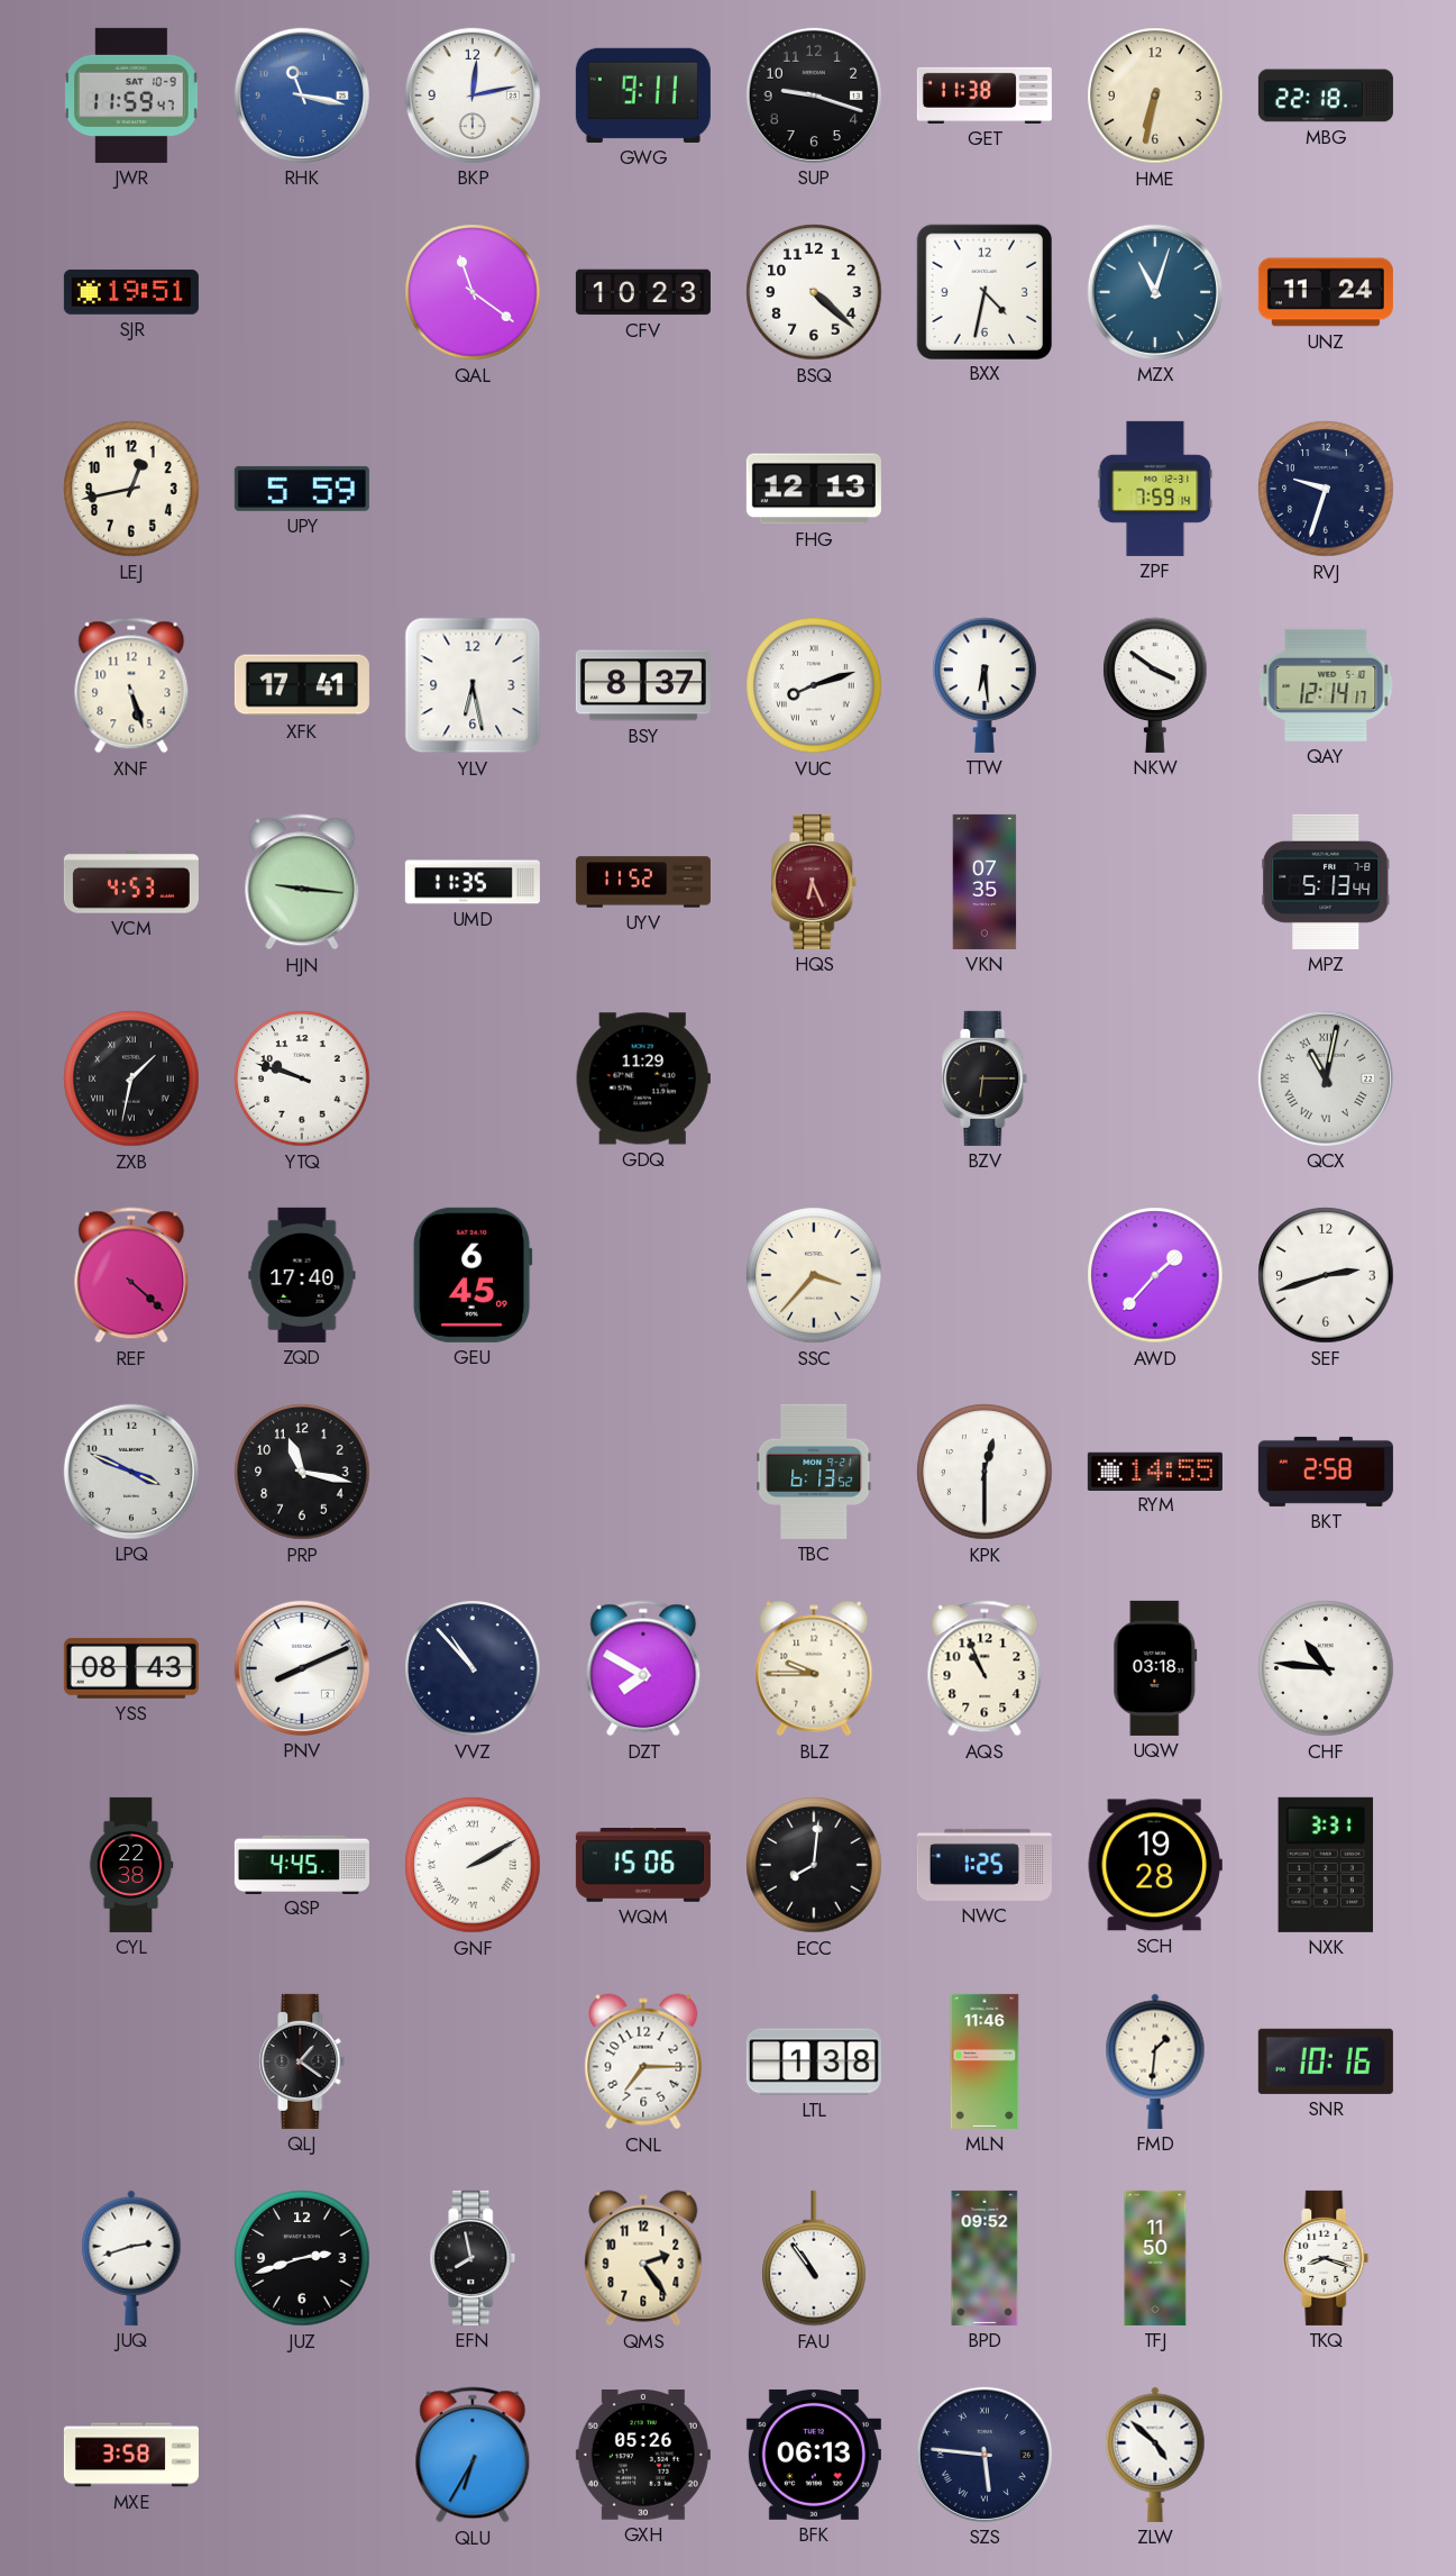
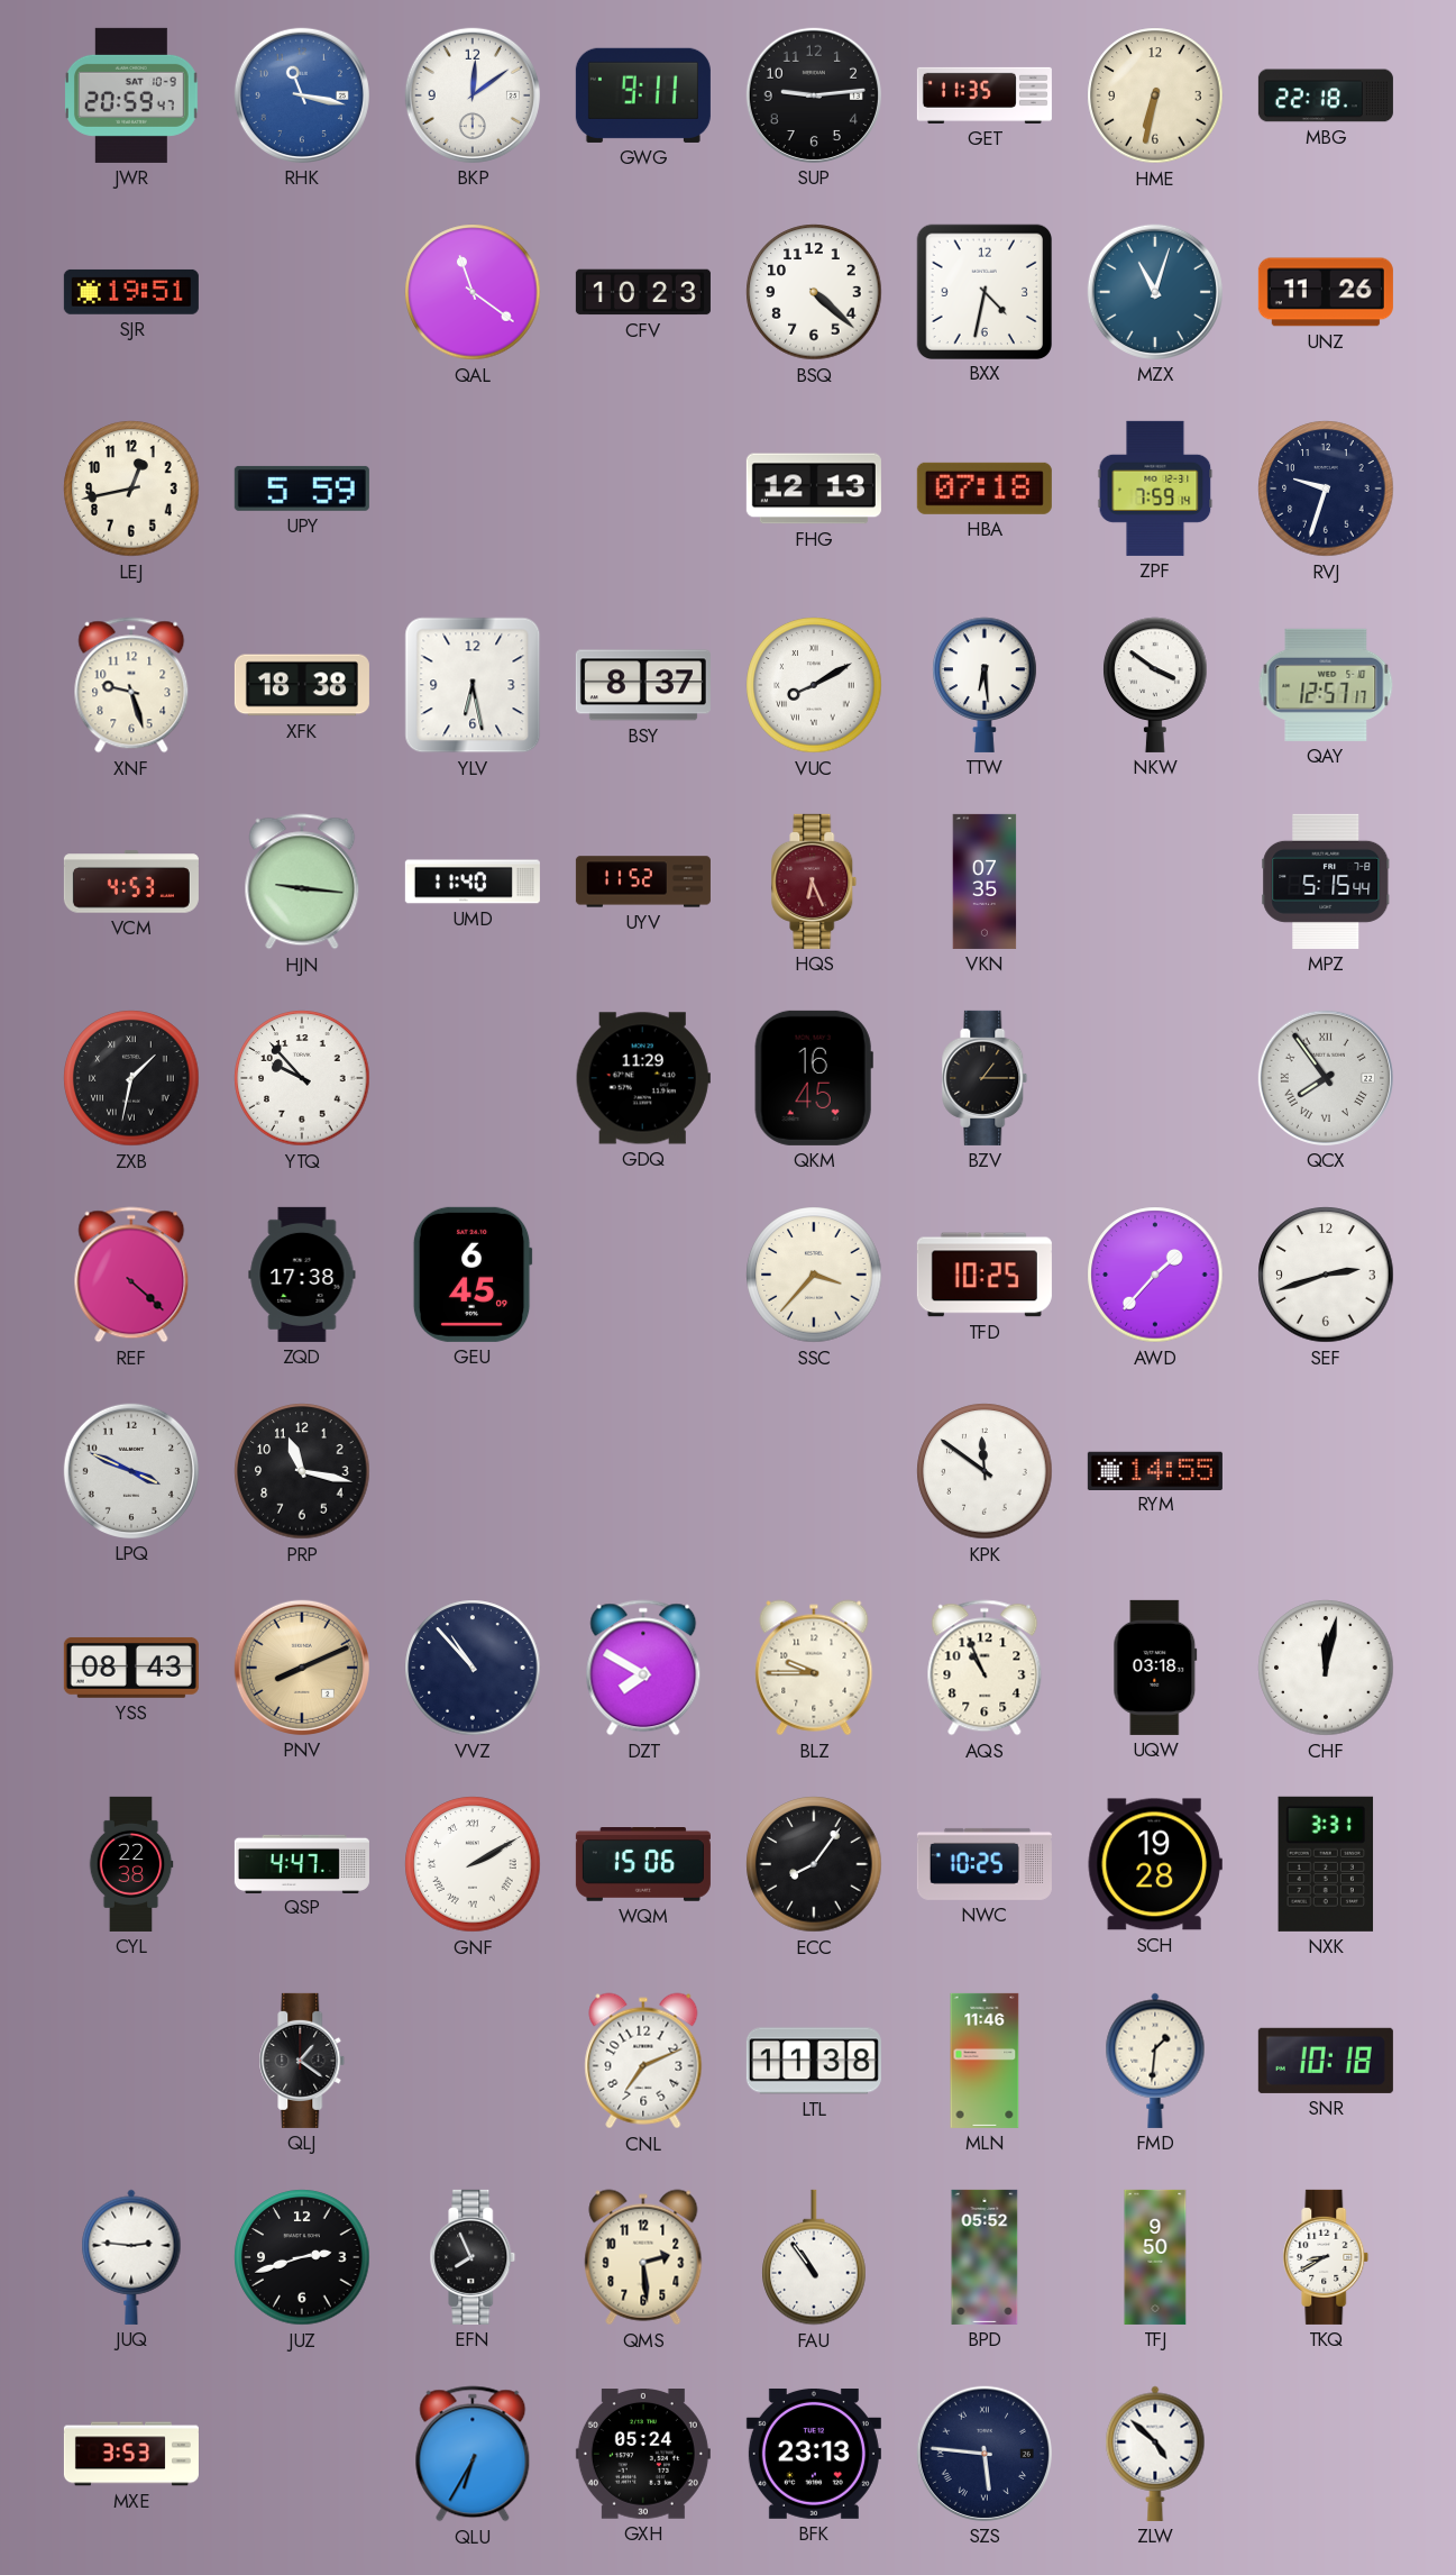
JWR: 11:59 -> 20:59 (132, 95)
BKP: 12:13 -> 12:09 (473, 95)
SUP: 9:18 -> 9:14 (814, 95)
GET: 11:38 -> 11:35 (985, 95)
UNZ: 11:24 -> 11:26 (1326, 292)
HBA: none -> 07:18 (985, 488)
XNF: 5:27 -> 9:27 (131, 685)
XFK: 17:41 -> 18:38 (302, 685)
VUC: 8:12 -> 8:10 (814, 685)
QAY: 12:14 -> 12:57 (1326, 685)
UMD: 11:35 -> 11:40 (473, 882)
MPZ: 5:13 -> 5:15 (1326, 882)
YTQ: 9:48 -> 9:53 (302, 1078)
QKM: none -> 16:45 (814, 1078)
BZV: 6:15 -> 1:15 (985, 1078)
QCX: 11:02 -> 7:54 (1326, 1078)
ZQD: 17:40 -> 17:38 (302, 1275)
TFD: none -> 10:25 (985, 1275)
TBC: 6:13 -> none (814, 1472)
KPK: 12:30 -> 11:51 (985, 1471)
BKT: 2:58 -> none (1326, 1472)
PNV dial: white -> champagne (302, 1668)
CHF: 10:46 -> 12:02 (1326, 1668)
QSP: 4:45 -> 4:47 (302, 1863)
ECC: 8:01 -> 8:06 (814, 1864)
NWC: 1:25 -> 10:25 (985, 1864)
CNL: 7:15 -> 7:11 (643, 2061)
LTL: 1:38 -> 11:38 (814, 2061)
SNR: 10:16 -> 10:18 (1326, 2061)
JUQ: 2:42 -> 2:46 (131, 2257)
EFN: 7:58 -> 7:56 (473, 2257)
QMS: 2:24 -> 2:29 (643, 2257)
BPD: 09:52 -> 05:52 (985, 2257)
TFJ: 11:50 -> 9:50 (1155, 2257)
TKQ: 8:18 -> 8:40 (1326, 2257)
MXE: 3:58 -> 3:53 (131, 2454)
GXH: 05:26 -> 05:24 (643, 2454)
BFK: 06:13 -> 23:13 (814, 2454)
